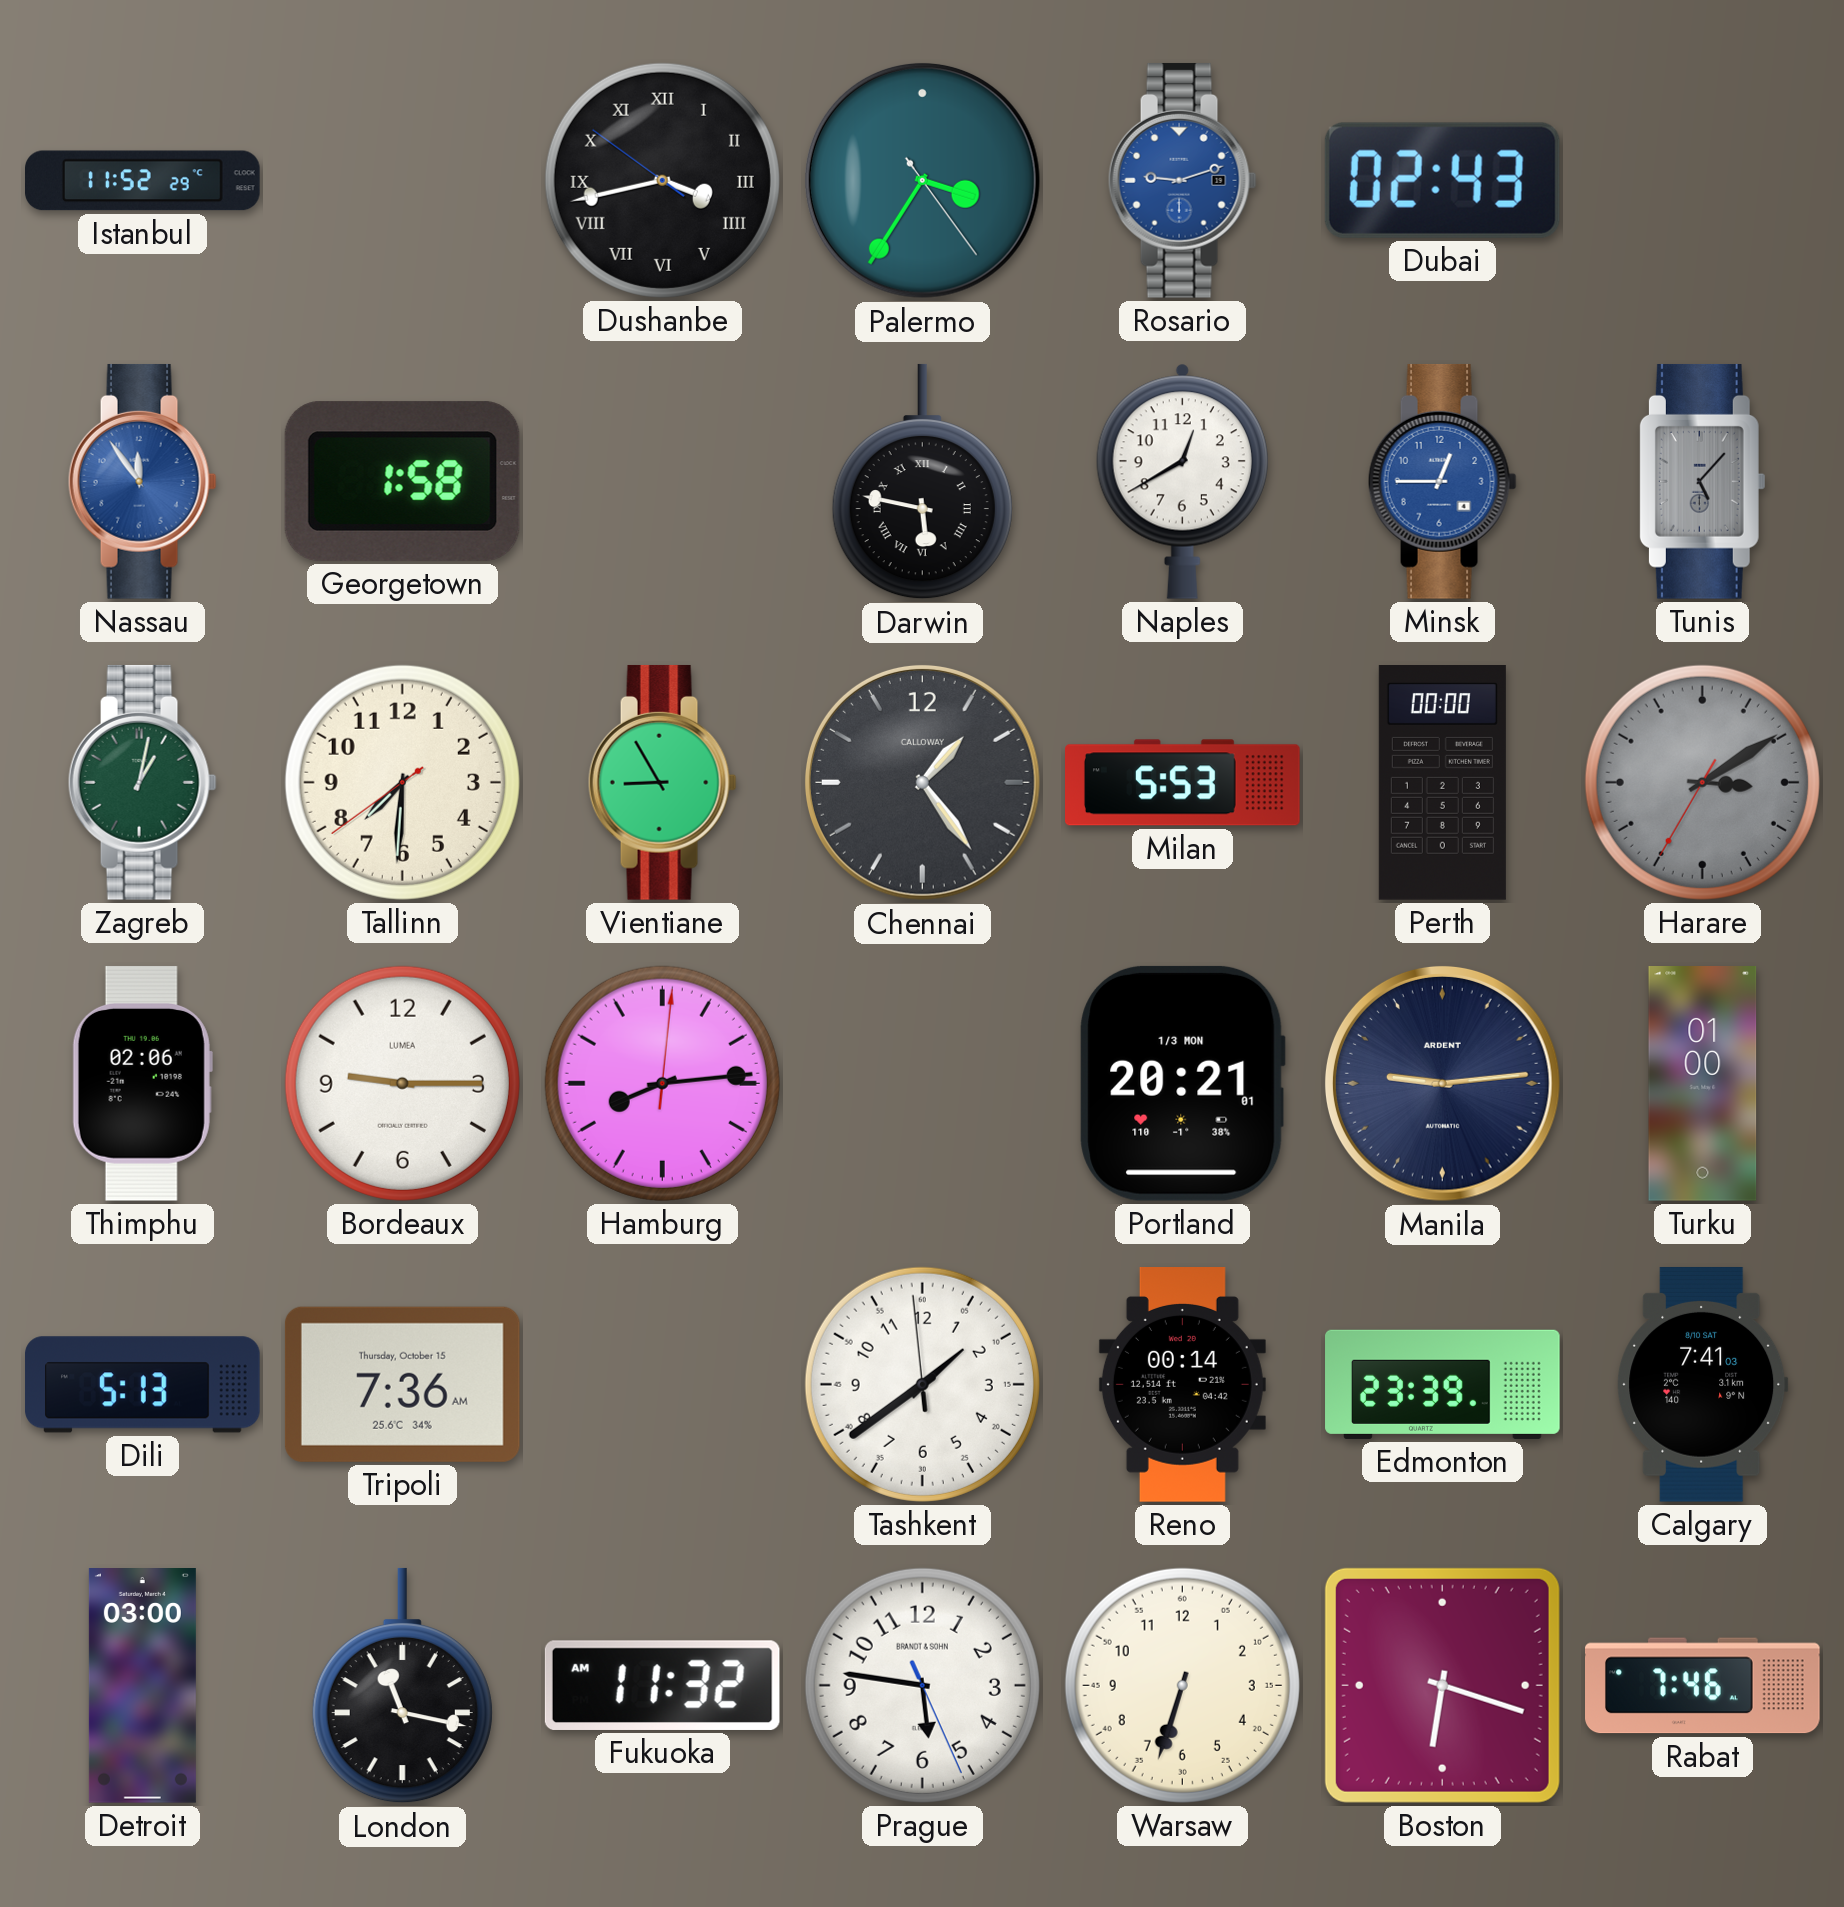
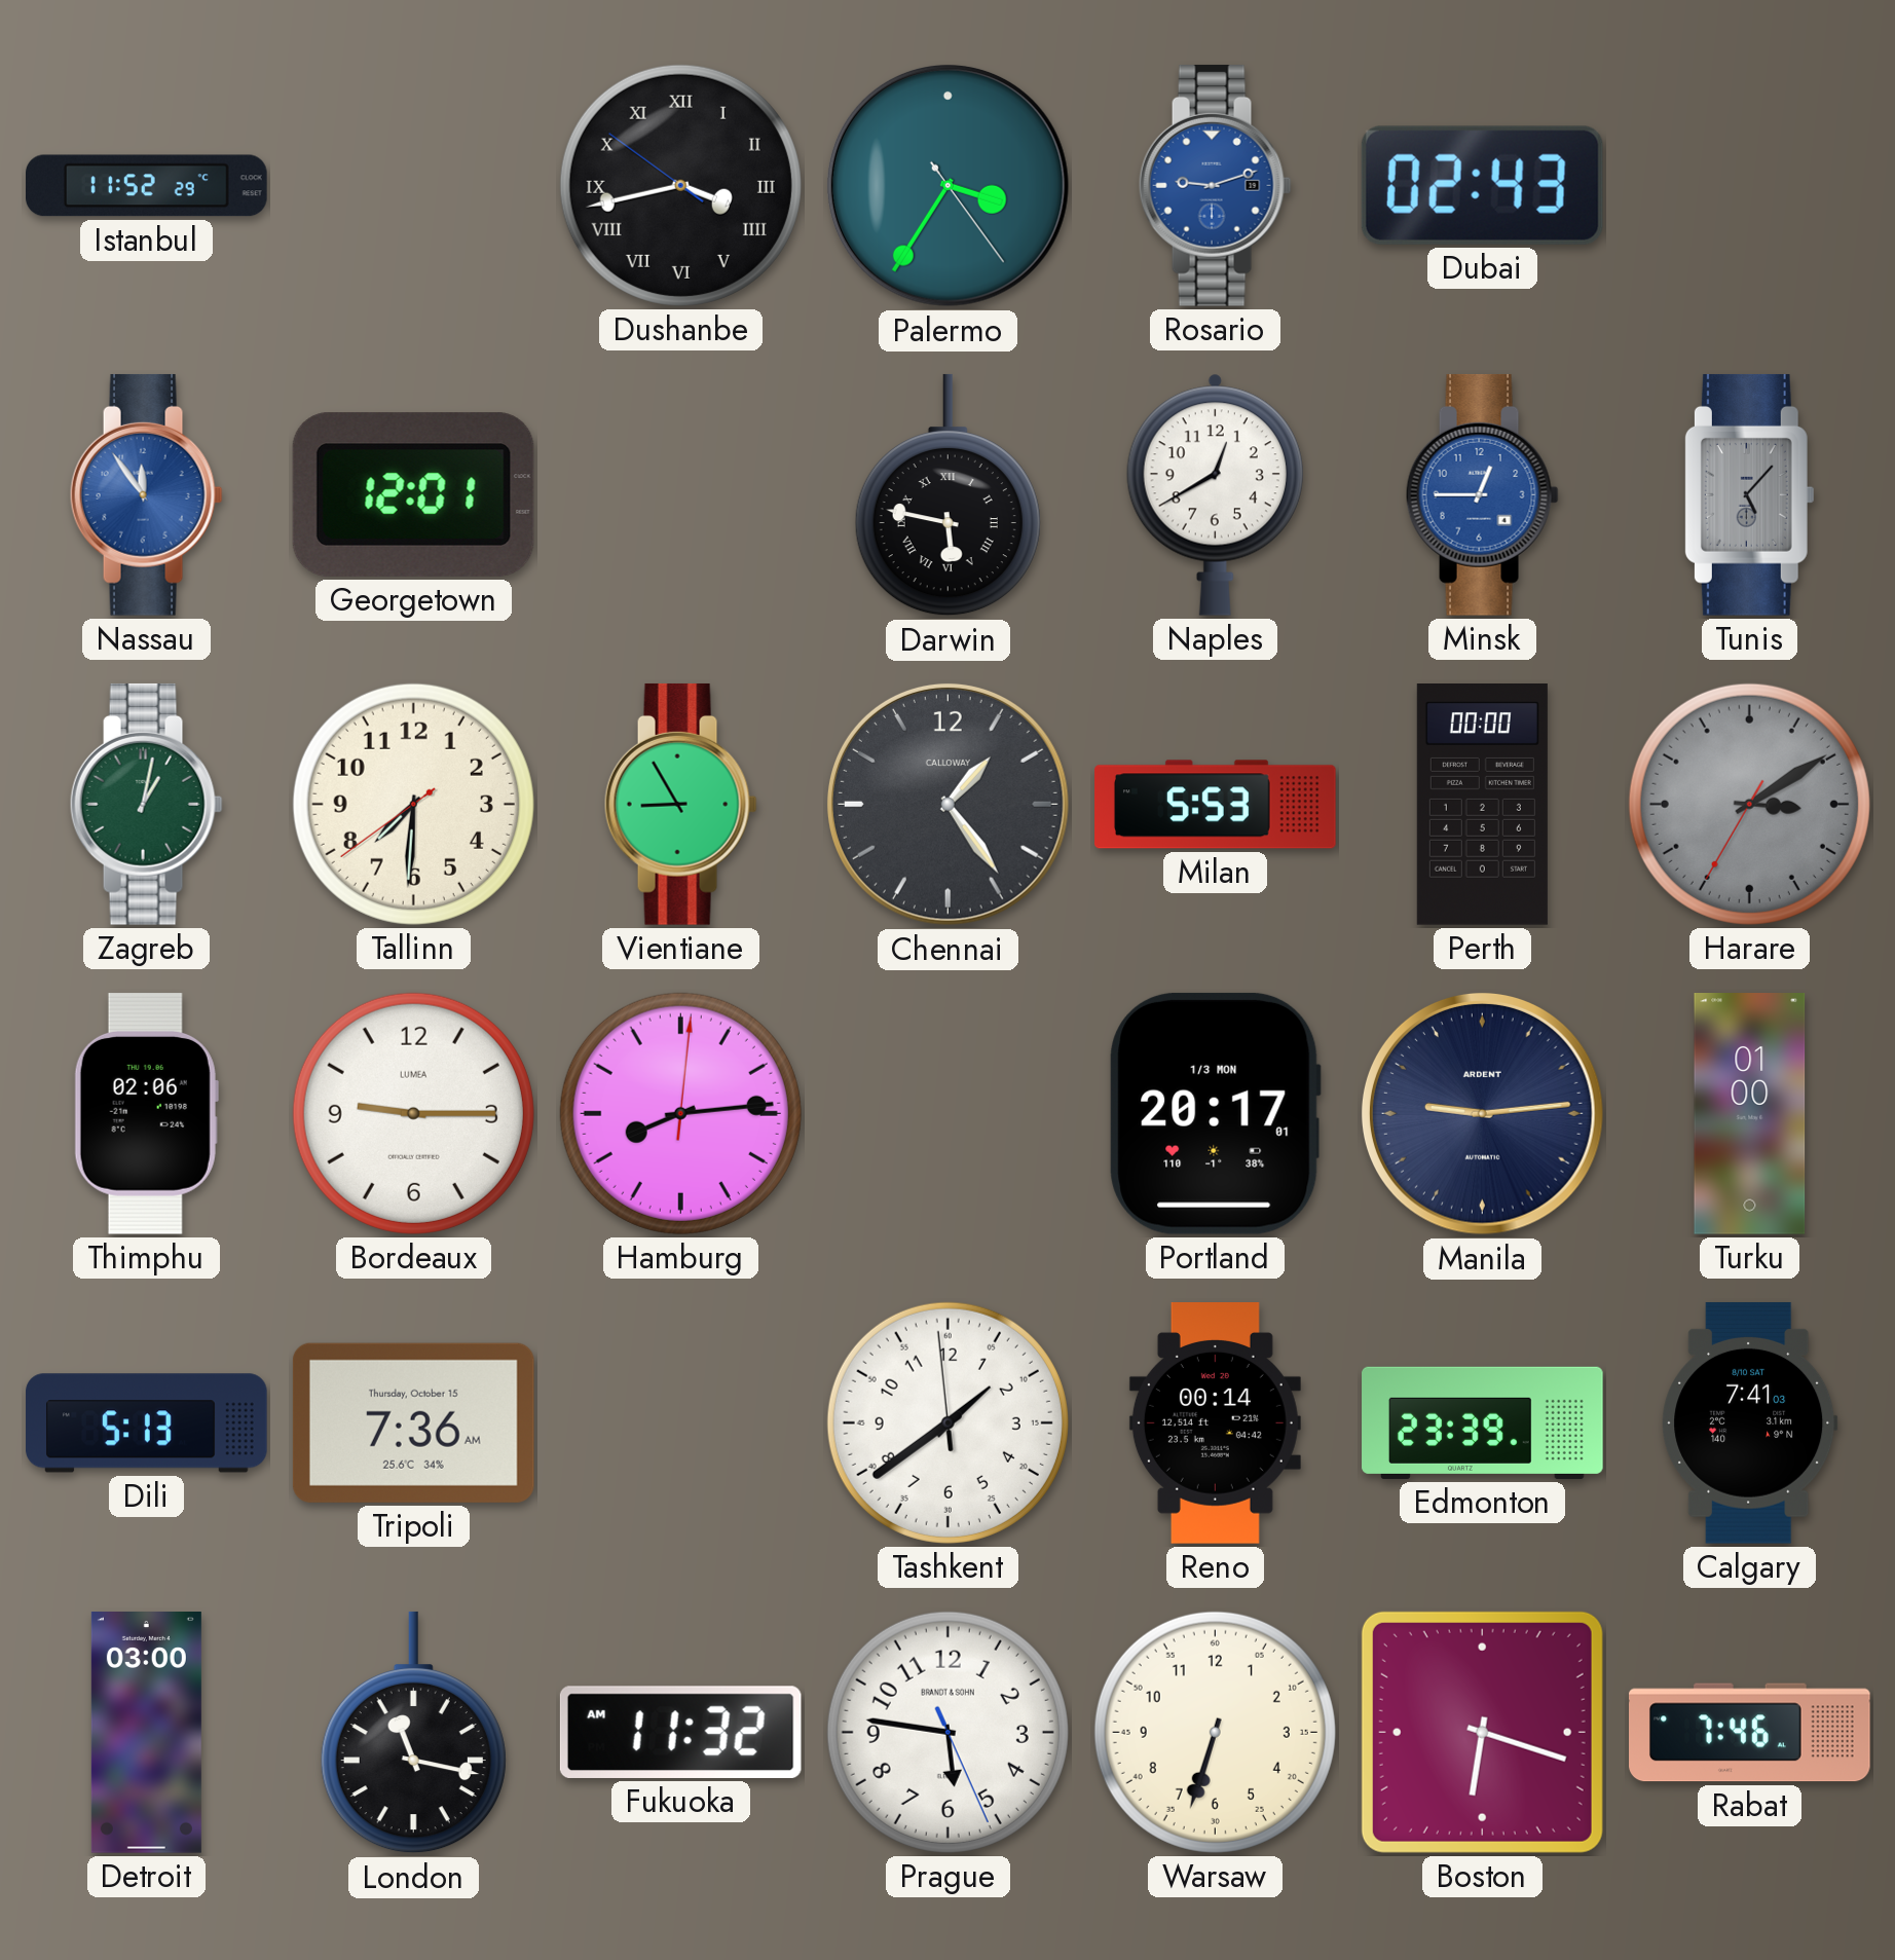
Georgetown: 1:58 -> 12:01 (413, 494)
Portland: 20:21 -> 20:17 (1215, 1113)
